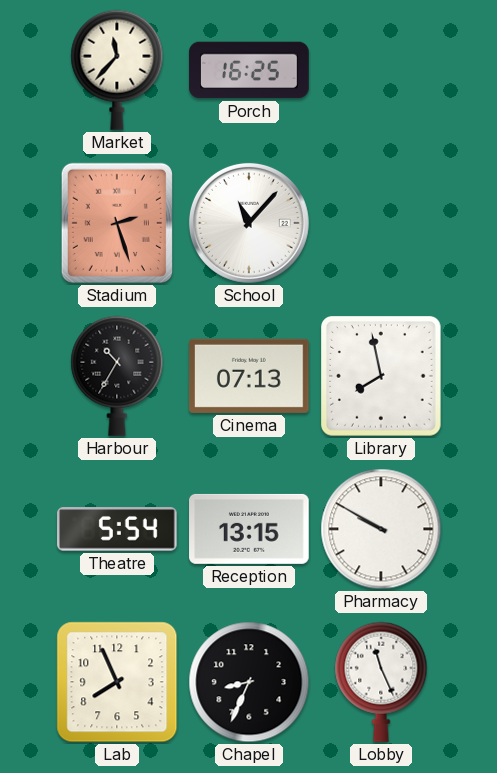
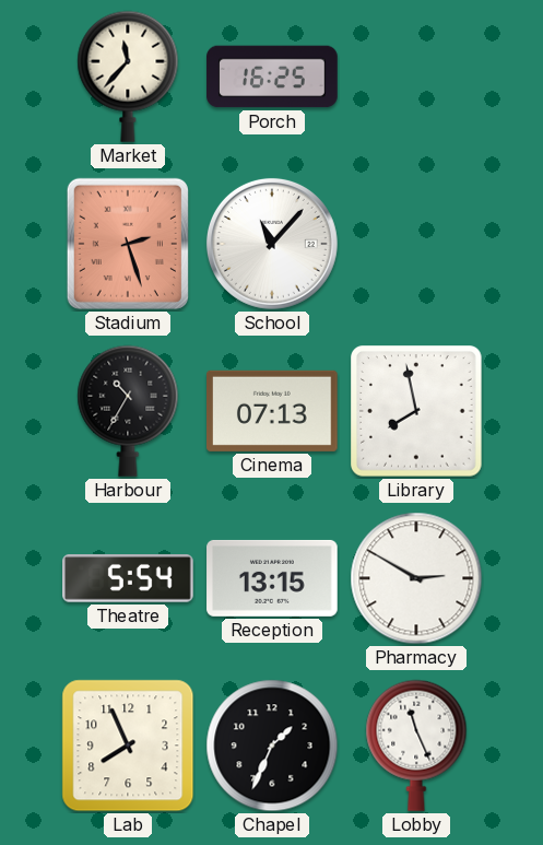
Pharmacy: 9:50 -> 2:50 (416, 578)
Chapel: 8:34 -> 1:34 (272, 746)
